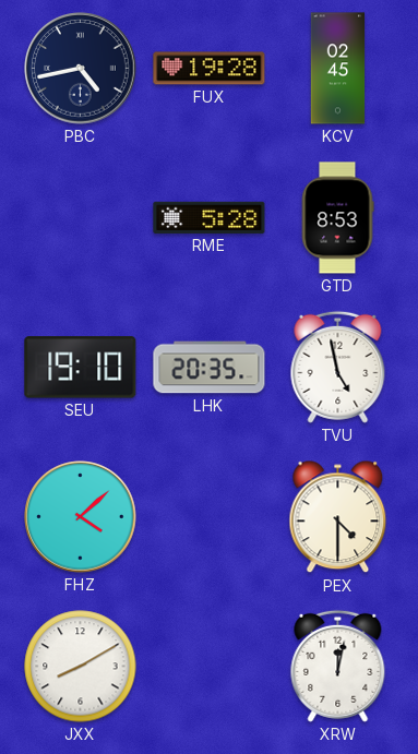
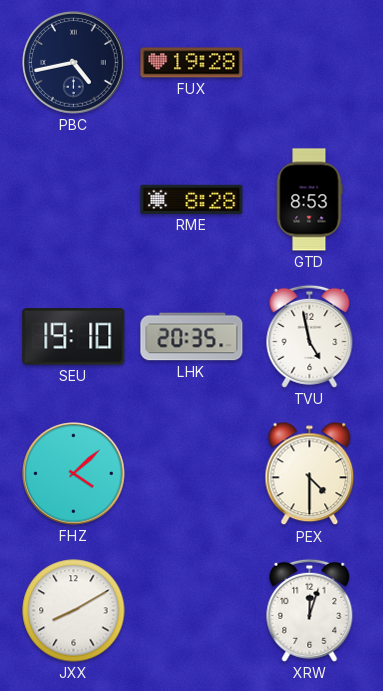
KCV: 02:45 -> none (338, 69)
RME: 5:28 -> 8:28 (192, 199)
XRW: 12:02 -> 12:03 (310, 610)
